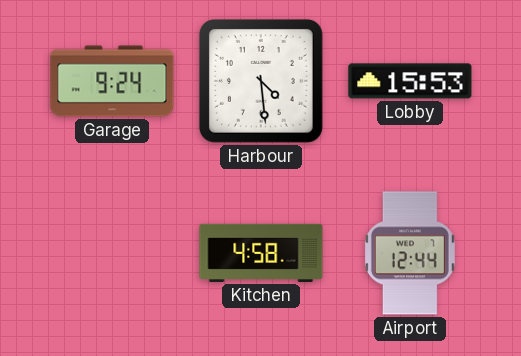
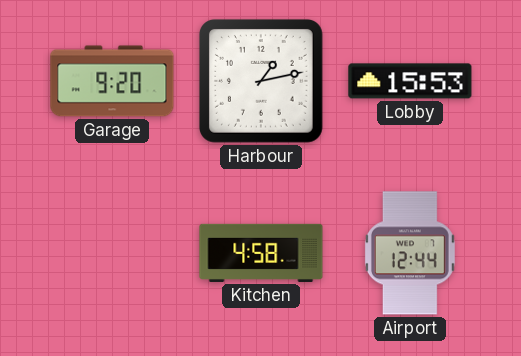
Garage: 9:24 -> 9:20 (112, 81)
Harbour: 4:29 -> 1:13 (261, 81)
